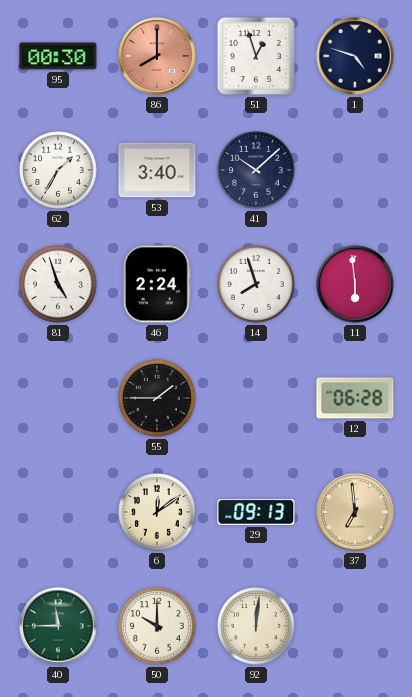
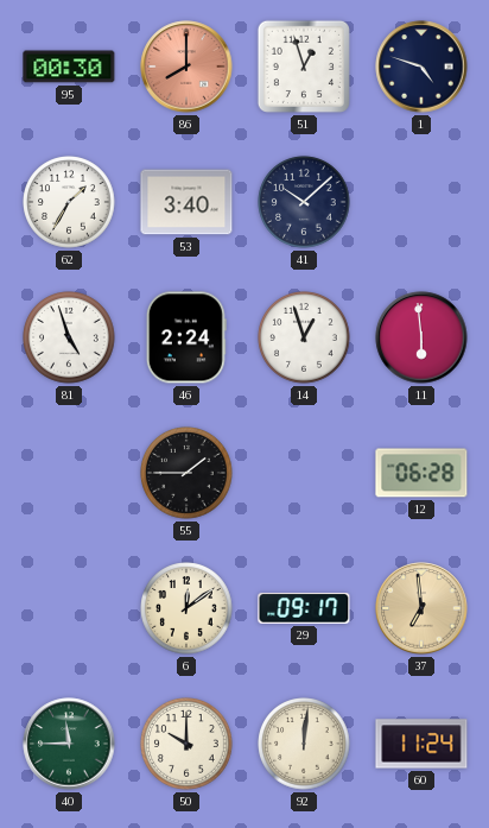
14: 7:57 -> 12:57 (304, 337)
29: 09:13 -> 09:17 (304, 608)
60: none -> 11:24 (421, 744)
